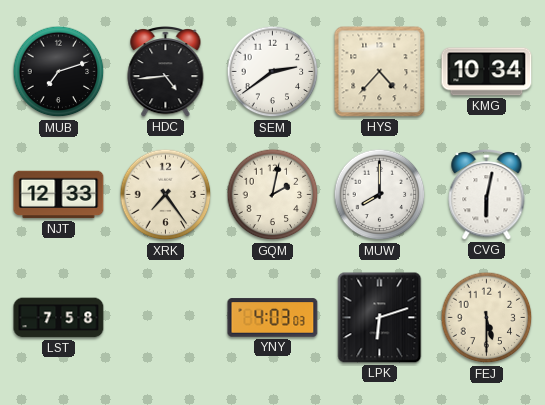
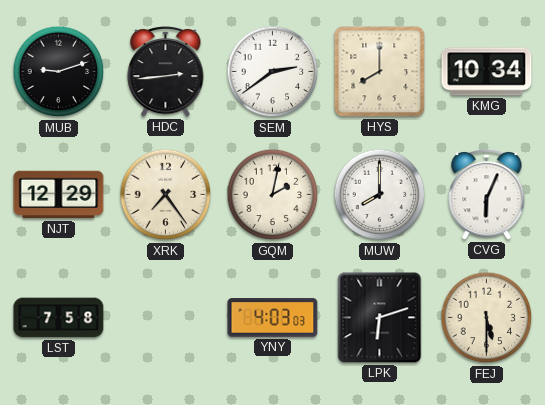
MUB: 7:12 -> 9:12 (59, 72)
HDC: 4:44 -> 2:44 (166, 72)
HYS: 4:37 -> 8:00 (380, 72)
NJT: 12:33 -> 12:29 (59, 195)
CVG: 6:02 -> 6:04 (487, 195)
